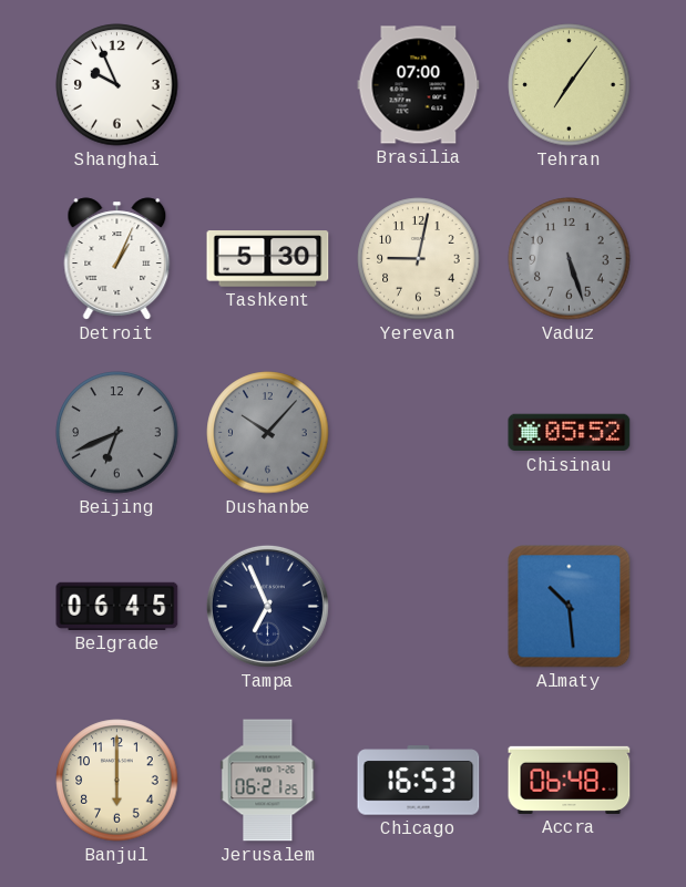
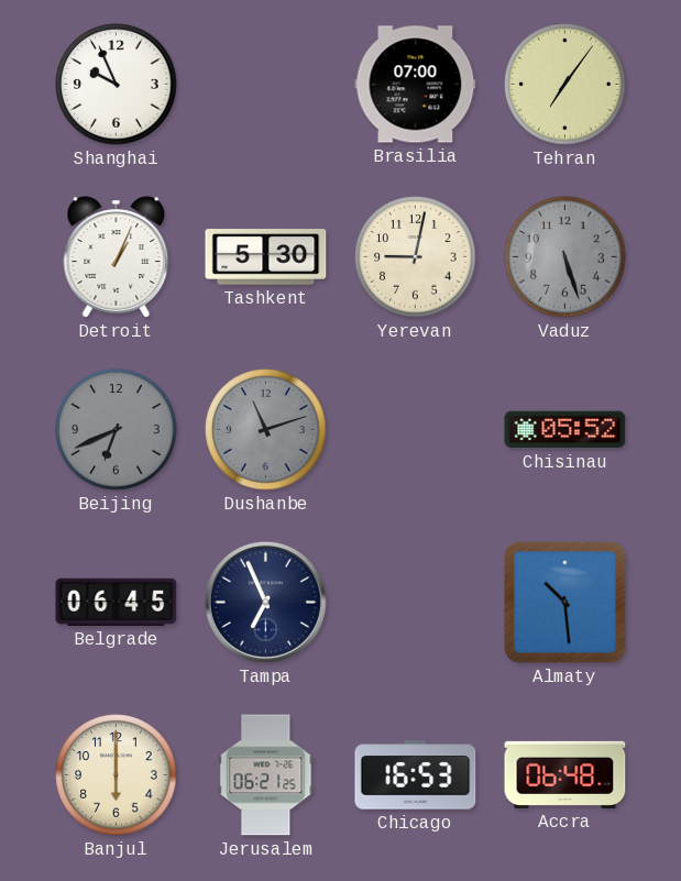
Dushanbe: 10:07 -> 11:12 (266, 430)
